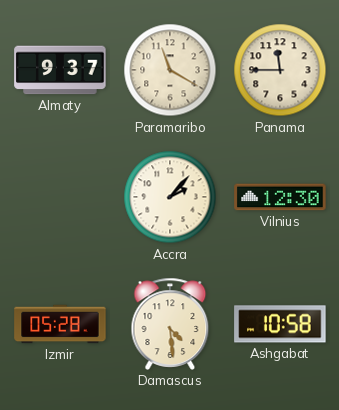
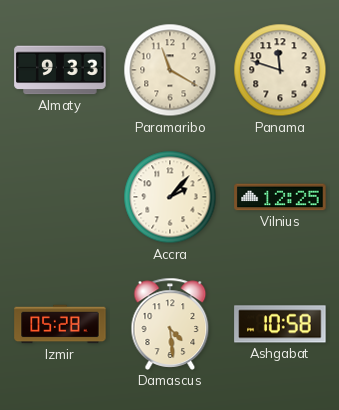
Almaty: 9:37 -> 9:33 (60, 70)
Panama: 11:45 -> 11:48 (280, 70)
Vilnius: 12:30 -> 12:25 (280, 197)
